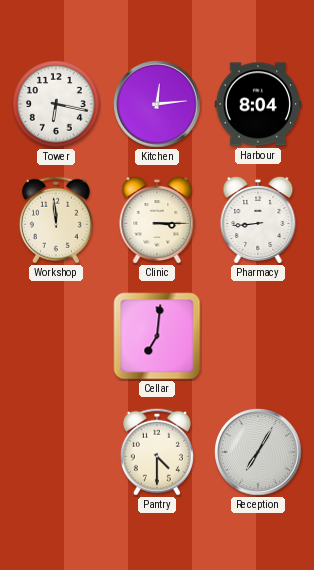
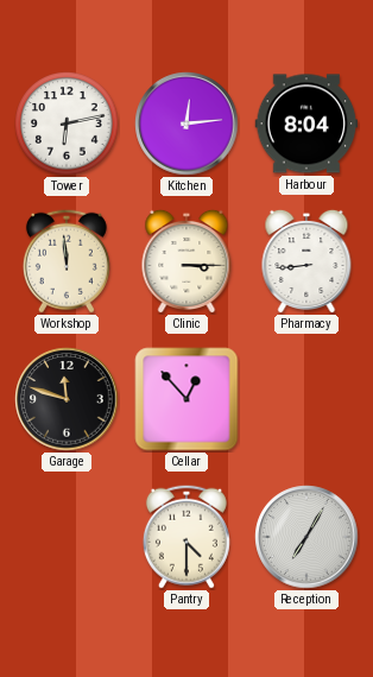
Tower: 6:17 -> 6:13 (67, 124)
Garage: none -> 11:48 (67, 399)
Cellar: 7:01 -> 12:53 (186, 399)
